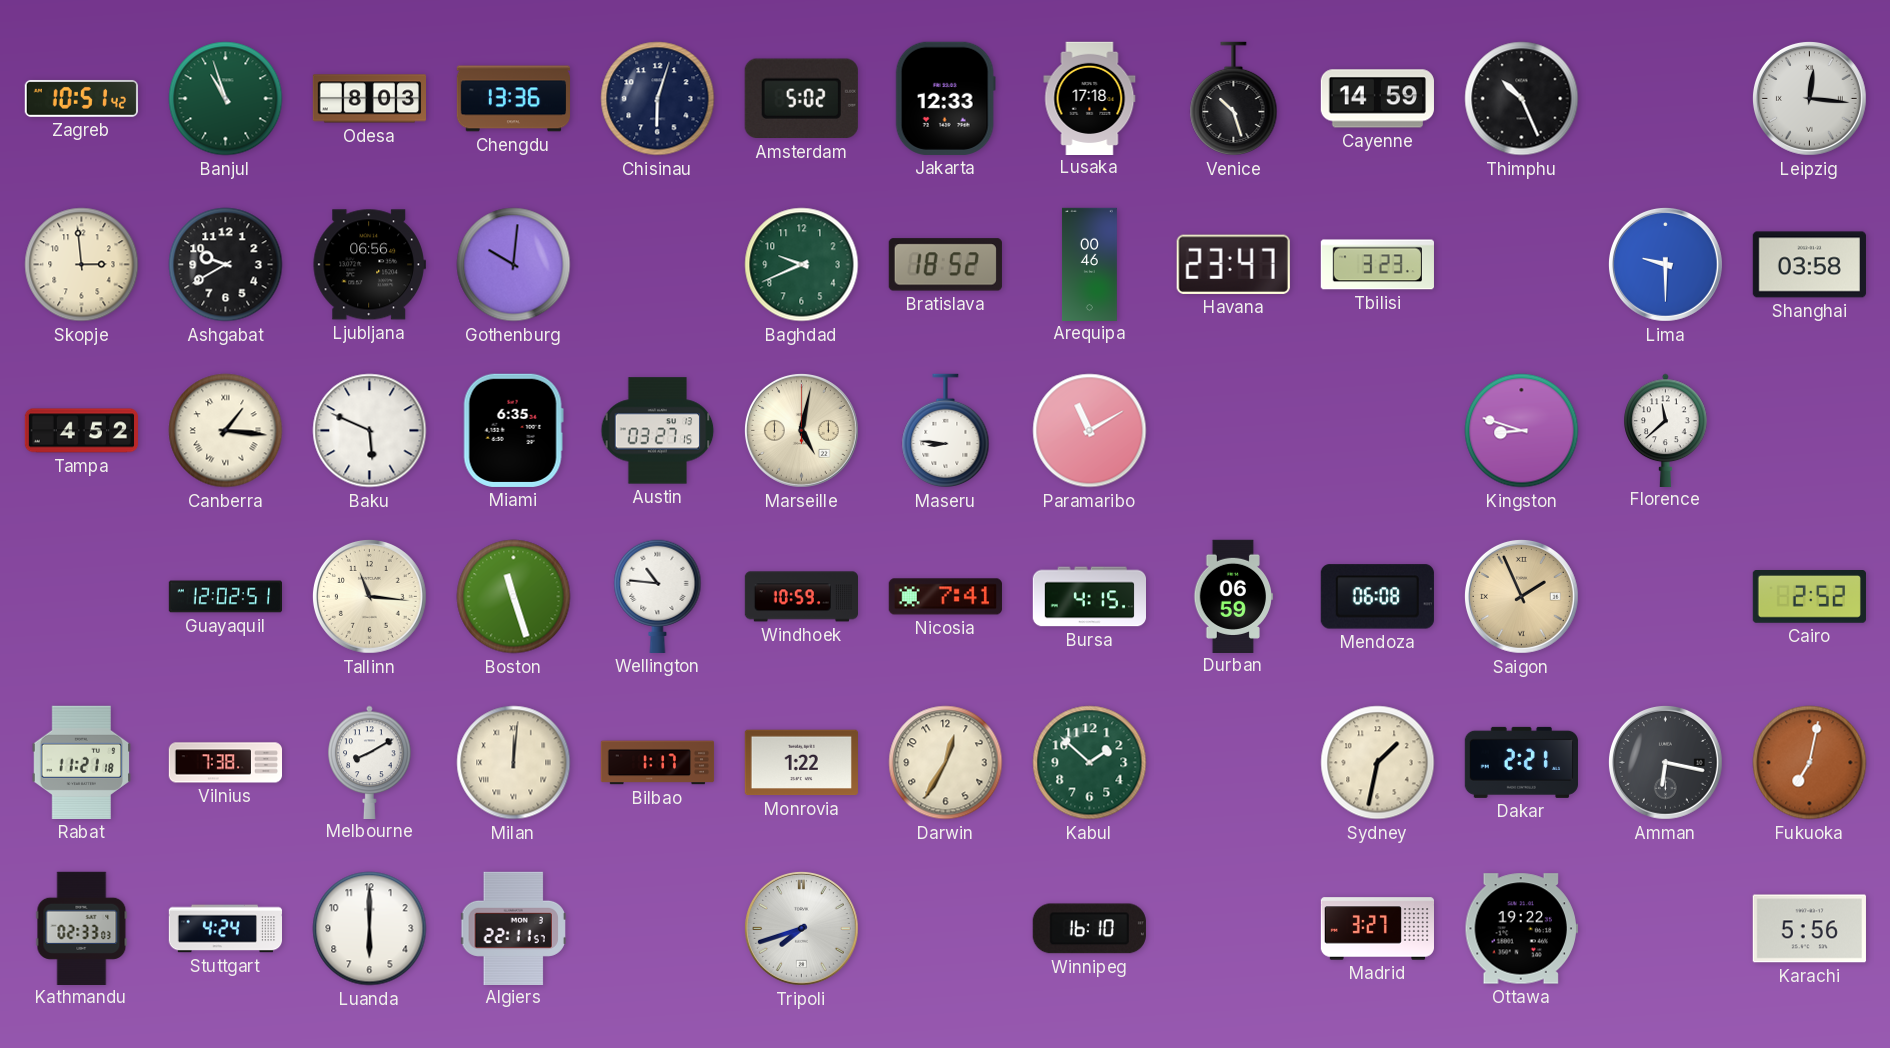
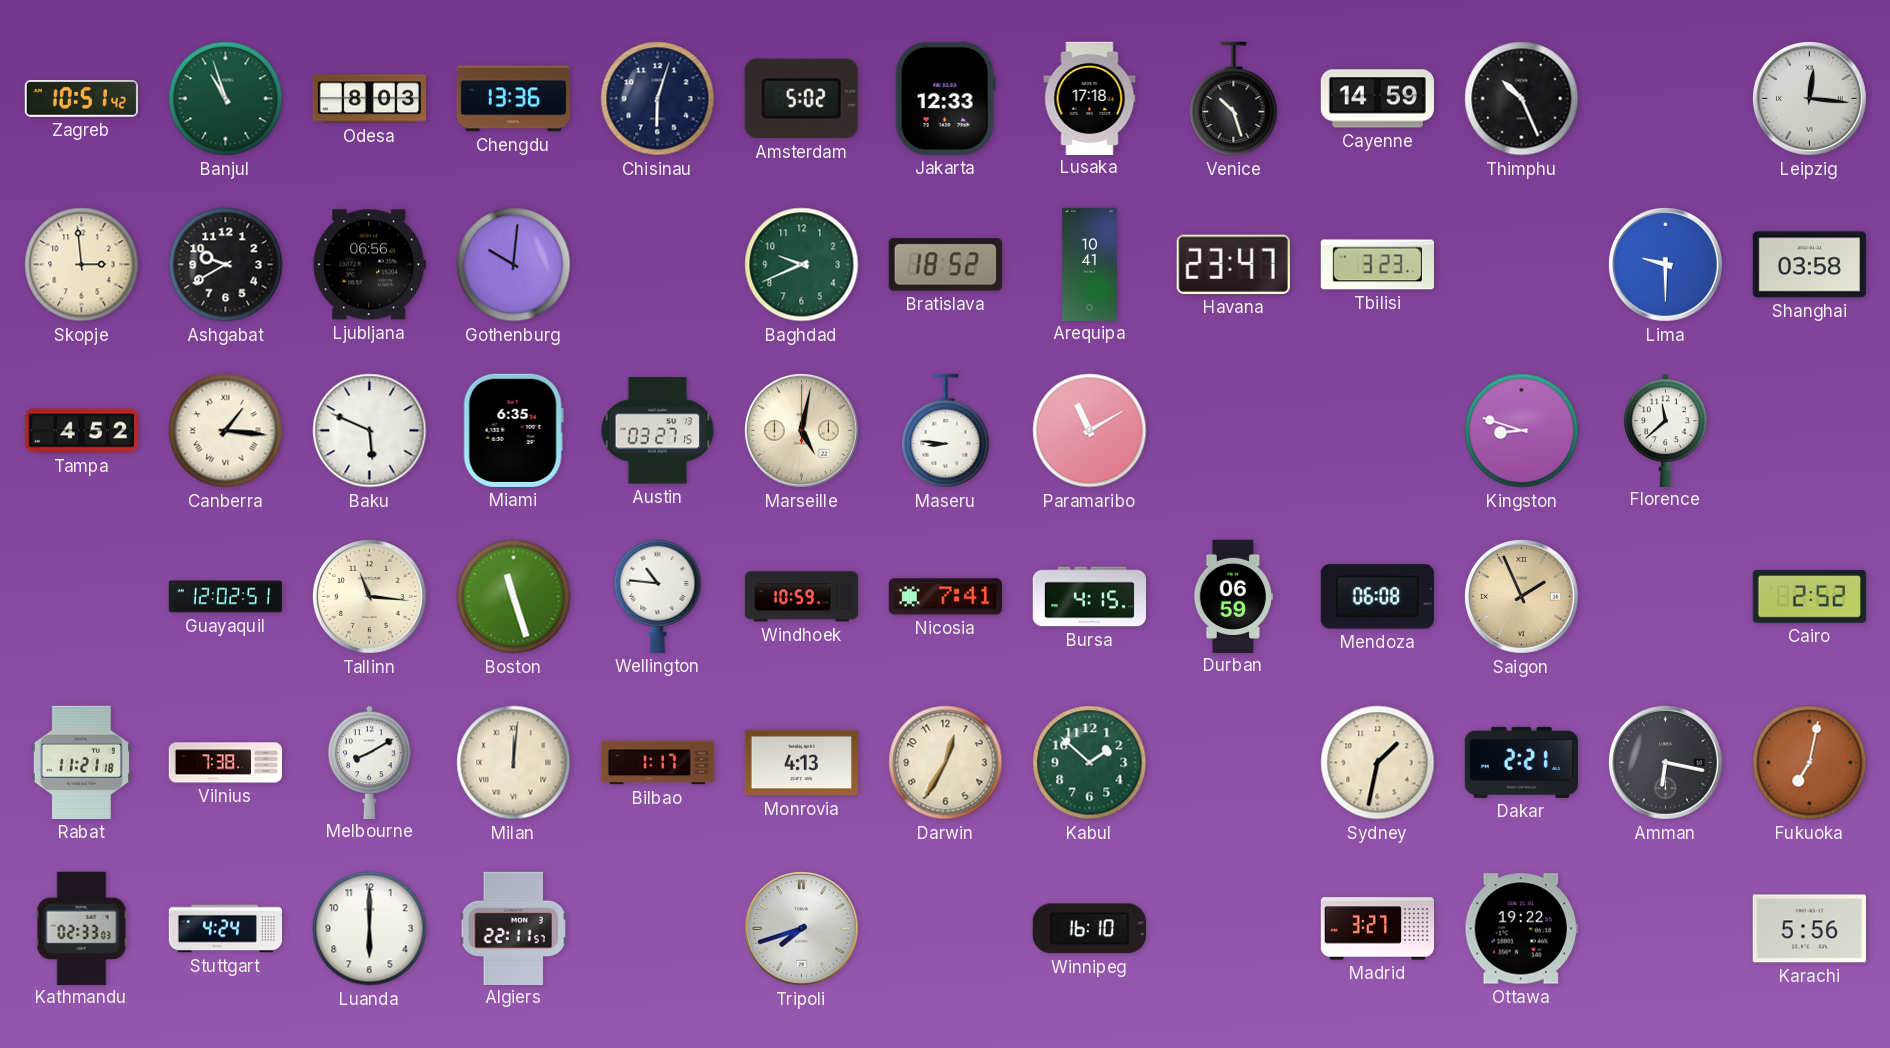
Arequipa: 00:46 -> 10:41 (1089, 264)
Monrovia: 1:22 -> 4:13 (801, 763)
